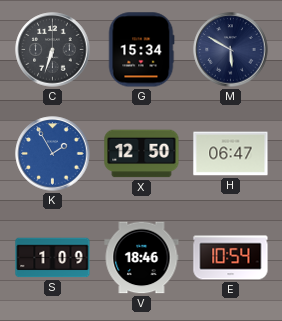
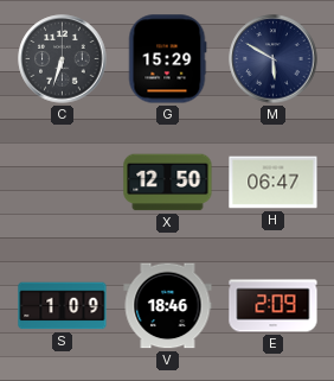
G: 15:34 -> 15:29 (167, 59)
K: 1:55 -> none (53, 154)
E: 10:54 -> 2:09 (274, 306)
